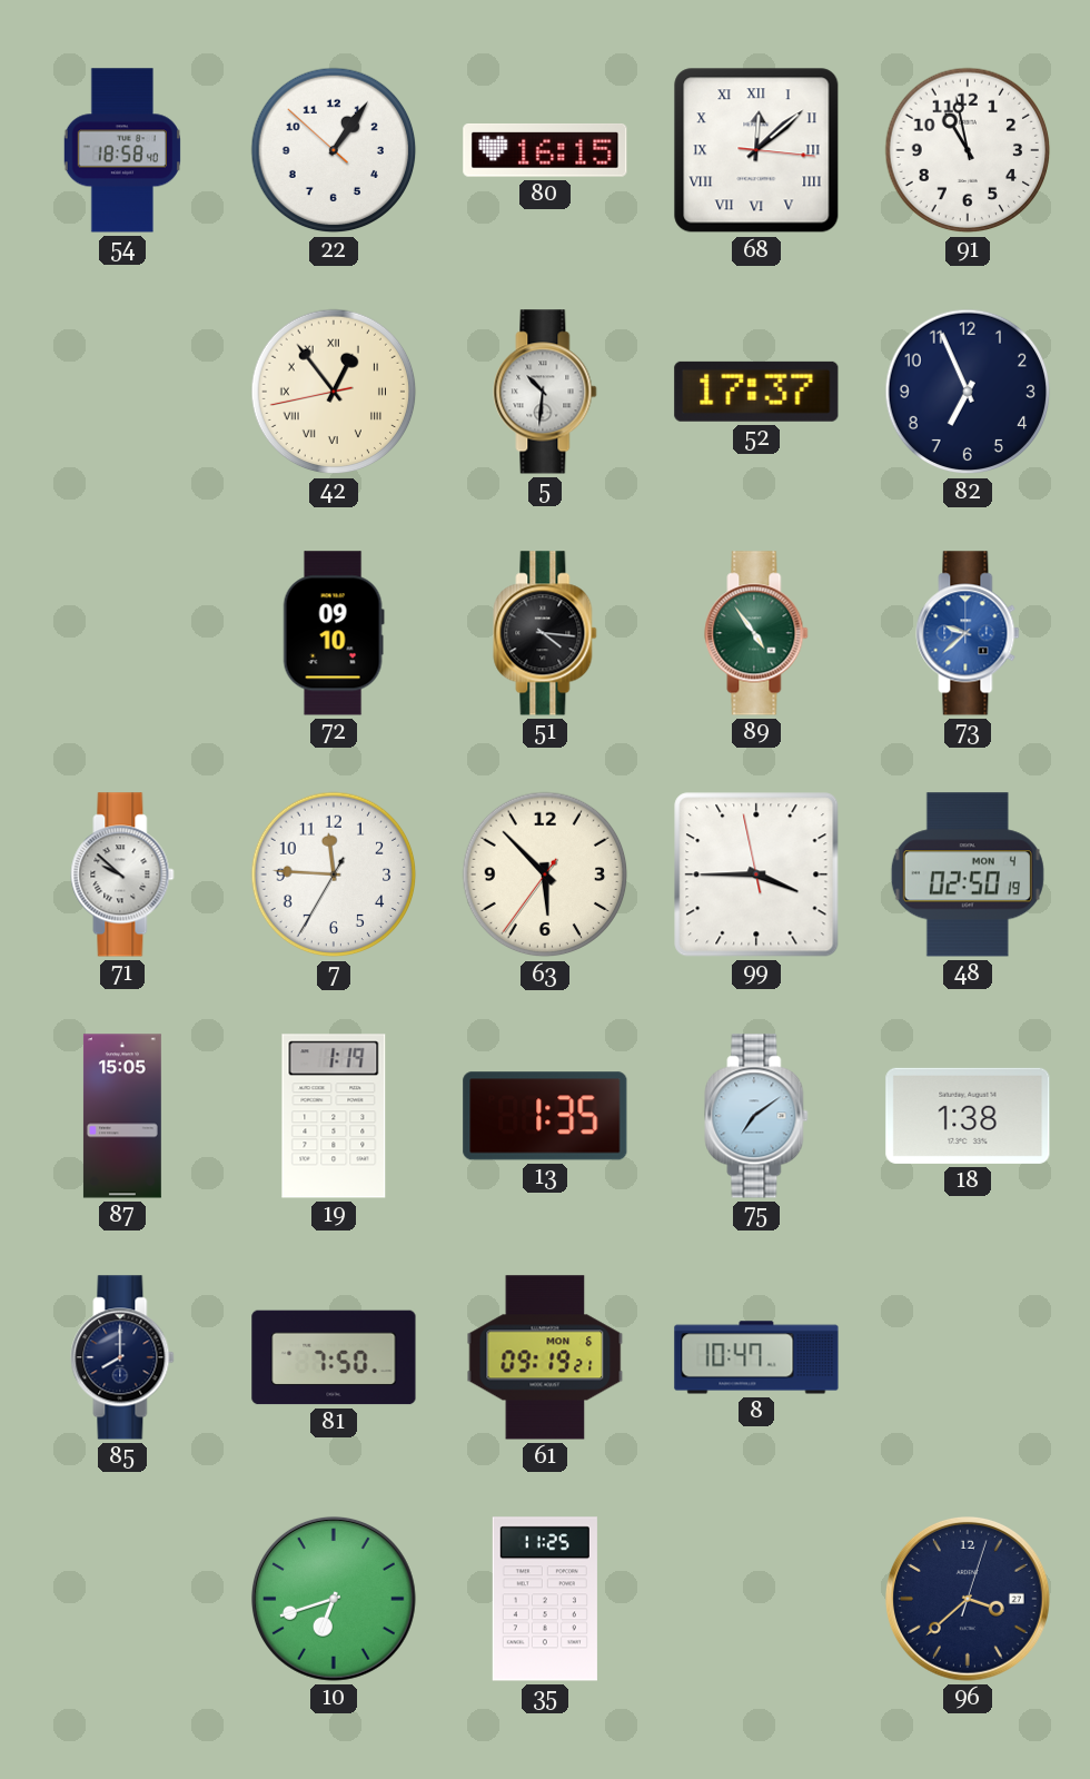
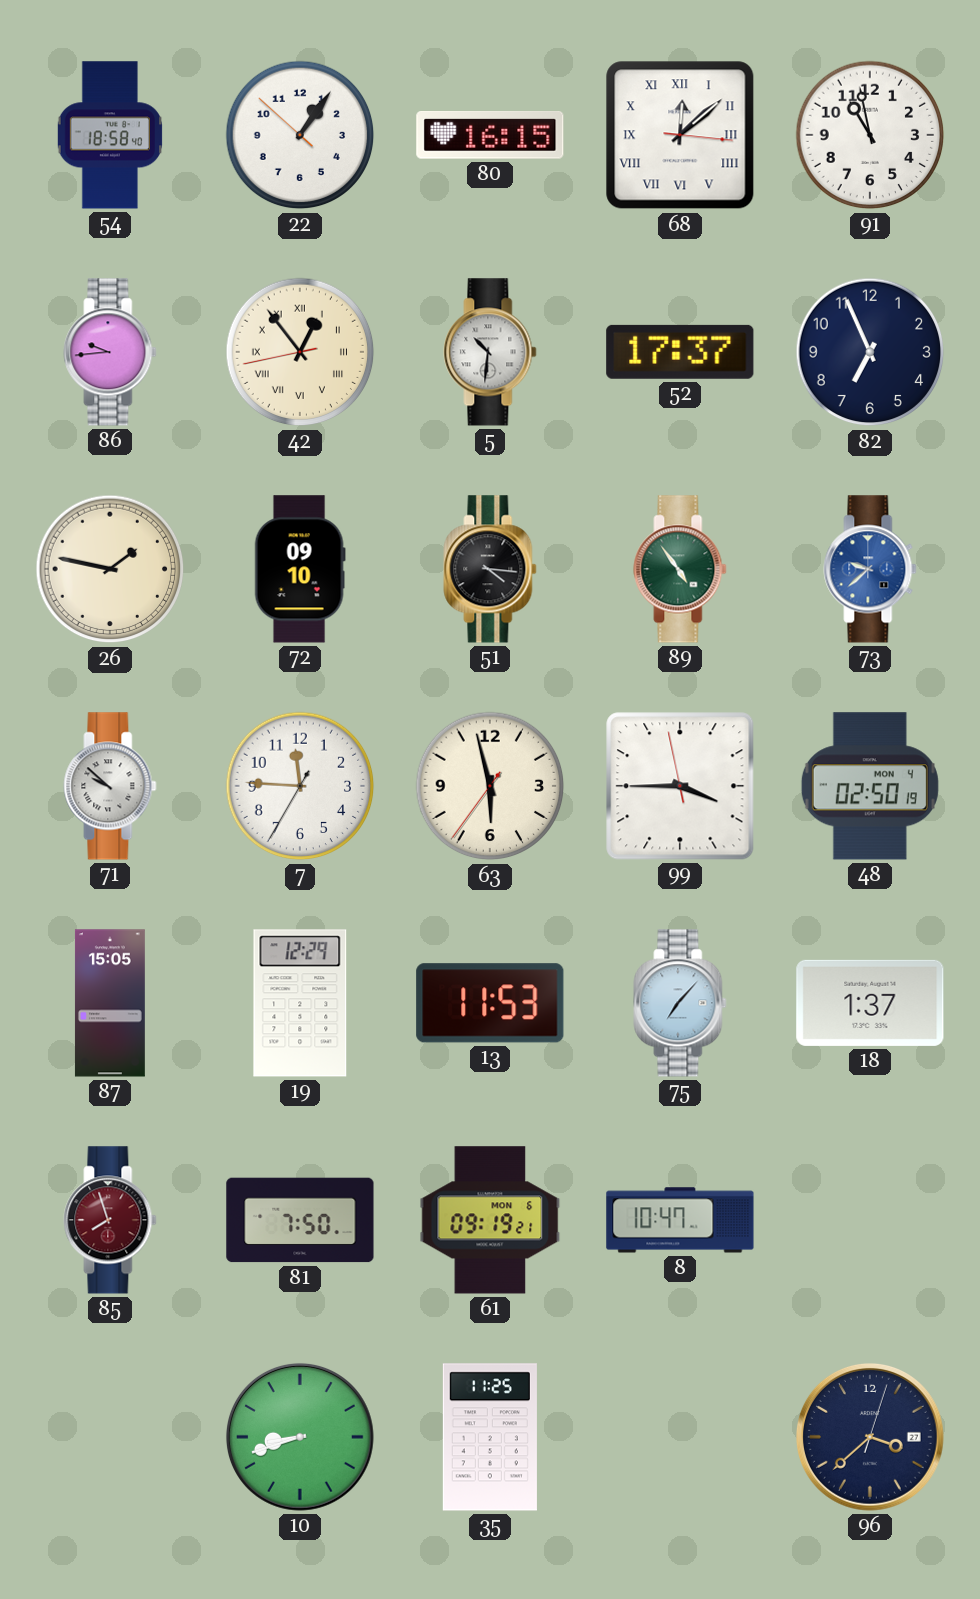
86: none -> 9:44 (110, 352)
26: none -> 1:47 (110, 569)
63: 5:52 -> 5:57 (490, 786)
19: 1:19 -> 12:29 (300, 1003)
13: 1:35 -> 11:53 (490, 1003)
75: 7:09 -> 7:07 (680, 1003)
18: 1:38 -> 1:37 (870, 1003)
85: 8:00 -> 7:57 (110, 1220)
85 dial: navy -> burgundy (110, 1220)
10: 6:42 -> 8:42 (300, 1437)
